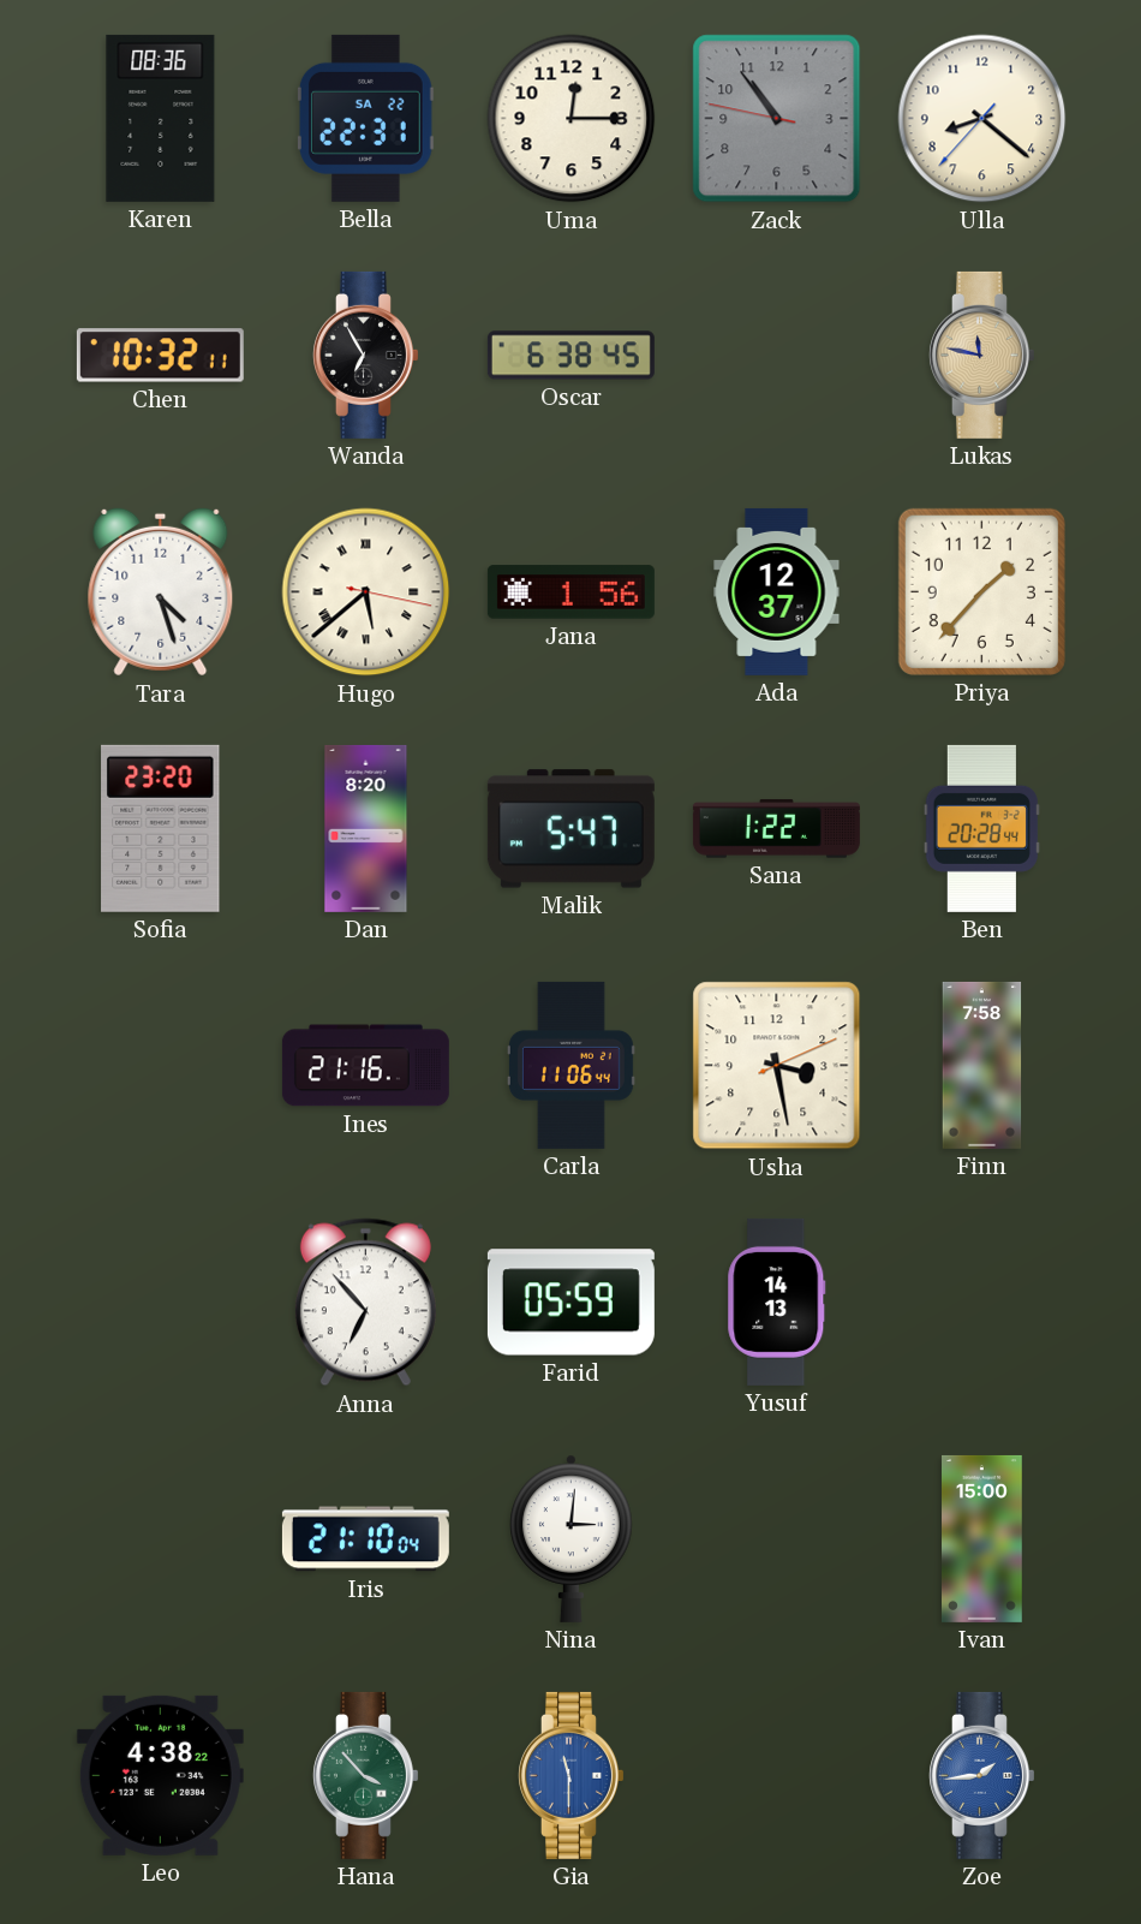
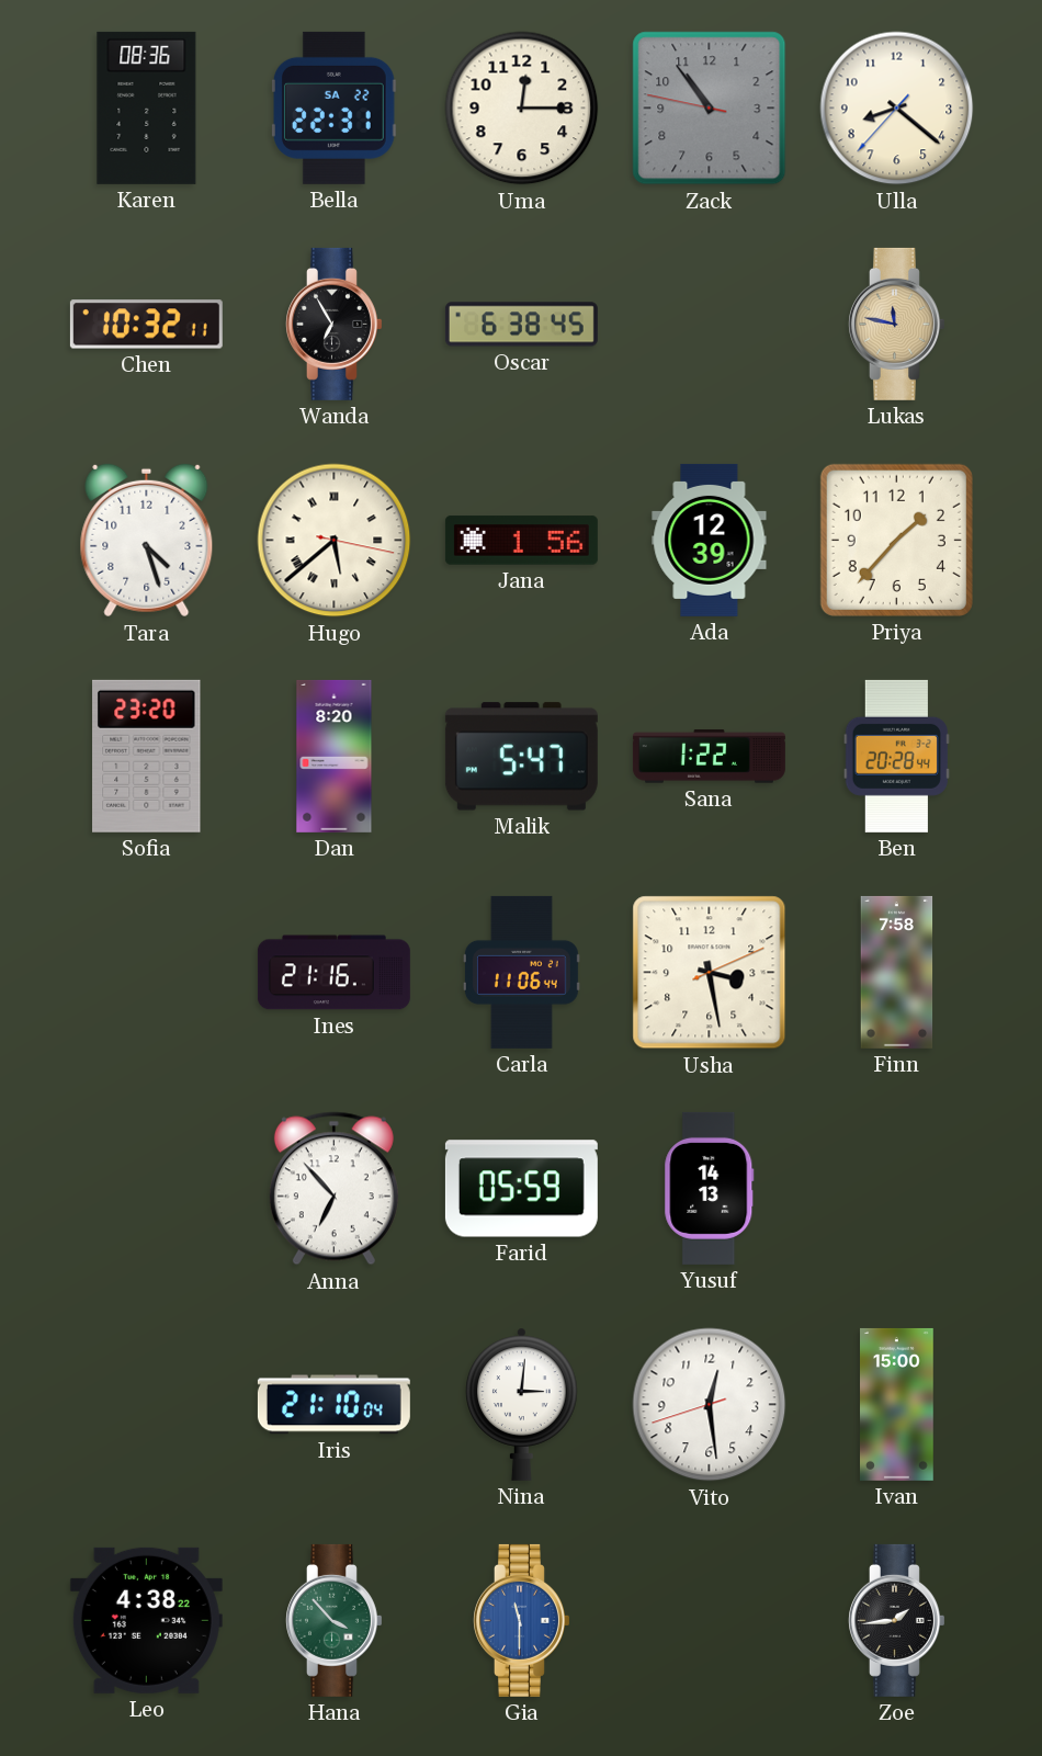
Ada: 12:37 -> 12:39 (710, 540)
Vito: none -> 12:28 (710, 1405)
Zoe dial: blue -> black (897, 1620)
